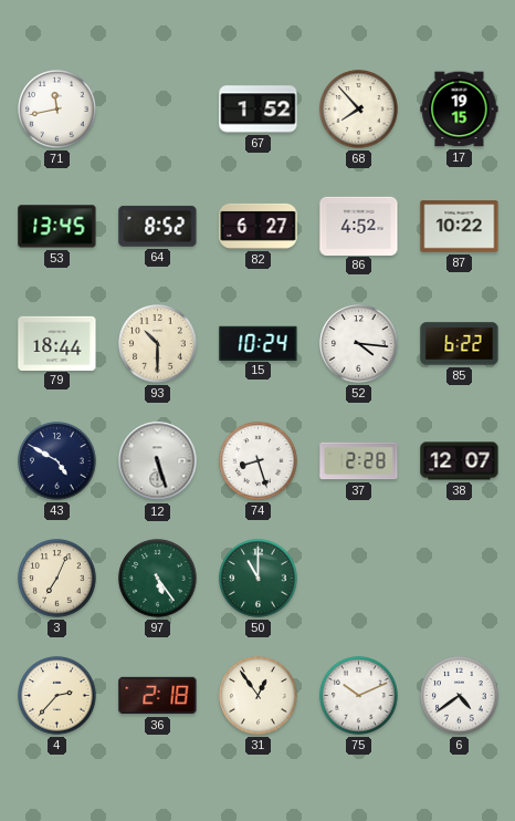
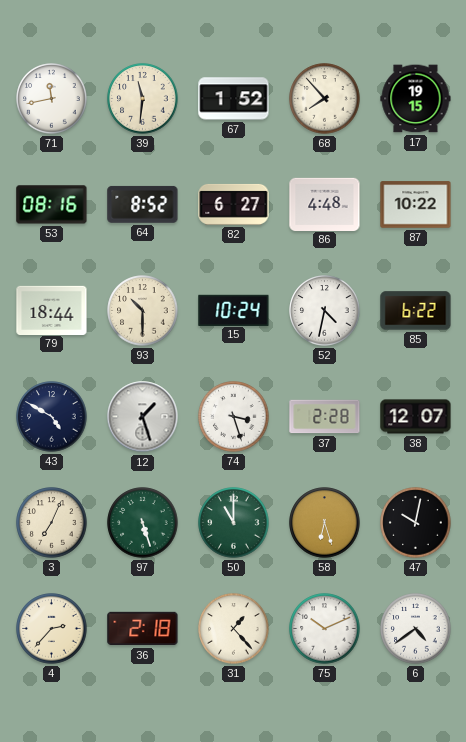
39: none -> 11:31 (143, 99)
53: 13:45 -> 08:16 (52, 205)
86: 4:52 -> 4:48 (325, 204)
52: 4:16 -> 4:32 (325, 311)
12: 5:27 -> 1:27 (143, 417)
74: 8:27 -> 3:27 (234, 417)
97: 5:24 -> 5:27 (143, 523)
58: none -> 6:27 (325, 523)
47: none -> 10:02 (416, 523)
31: 12:54 -> 1:23 (234, 629)
